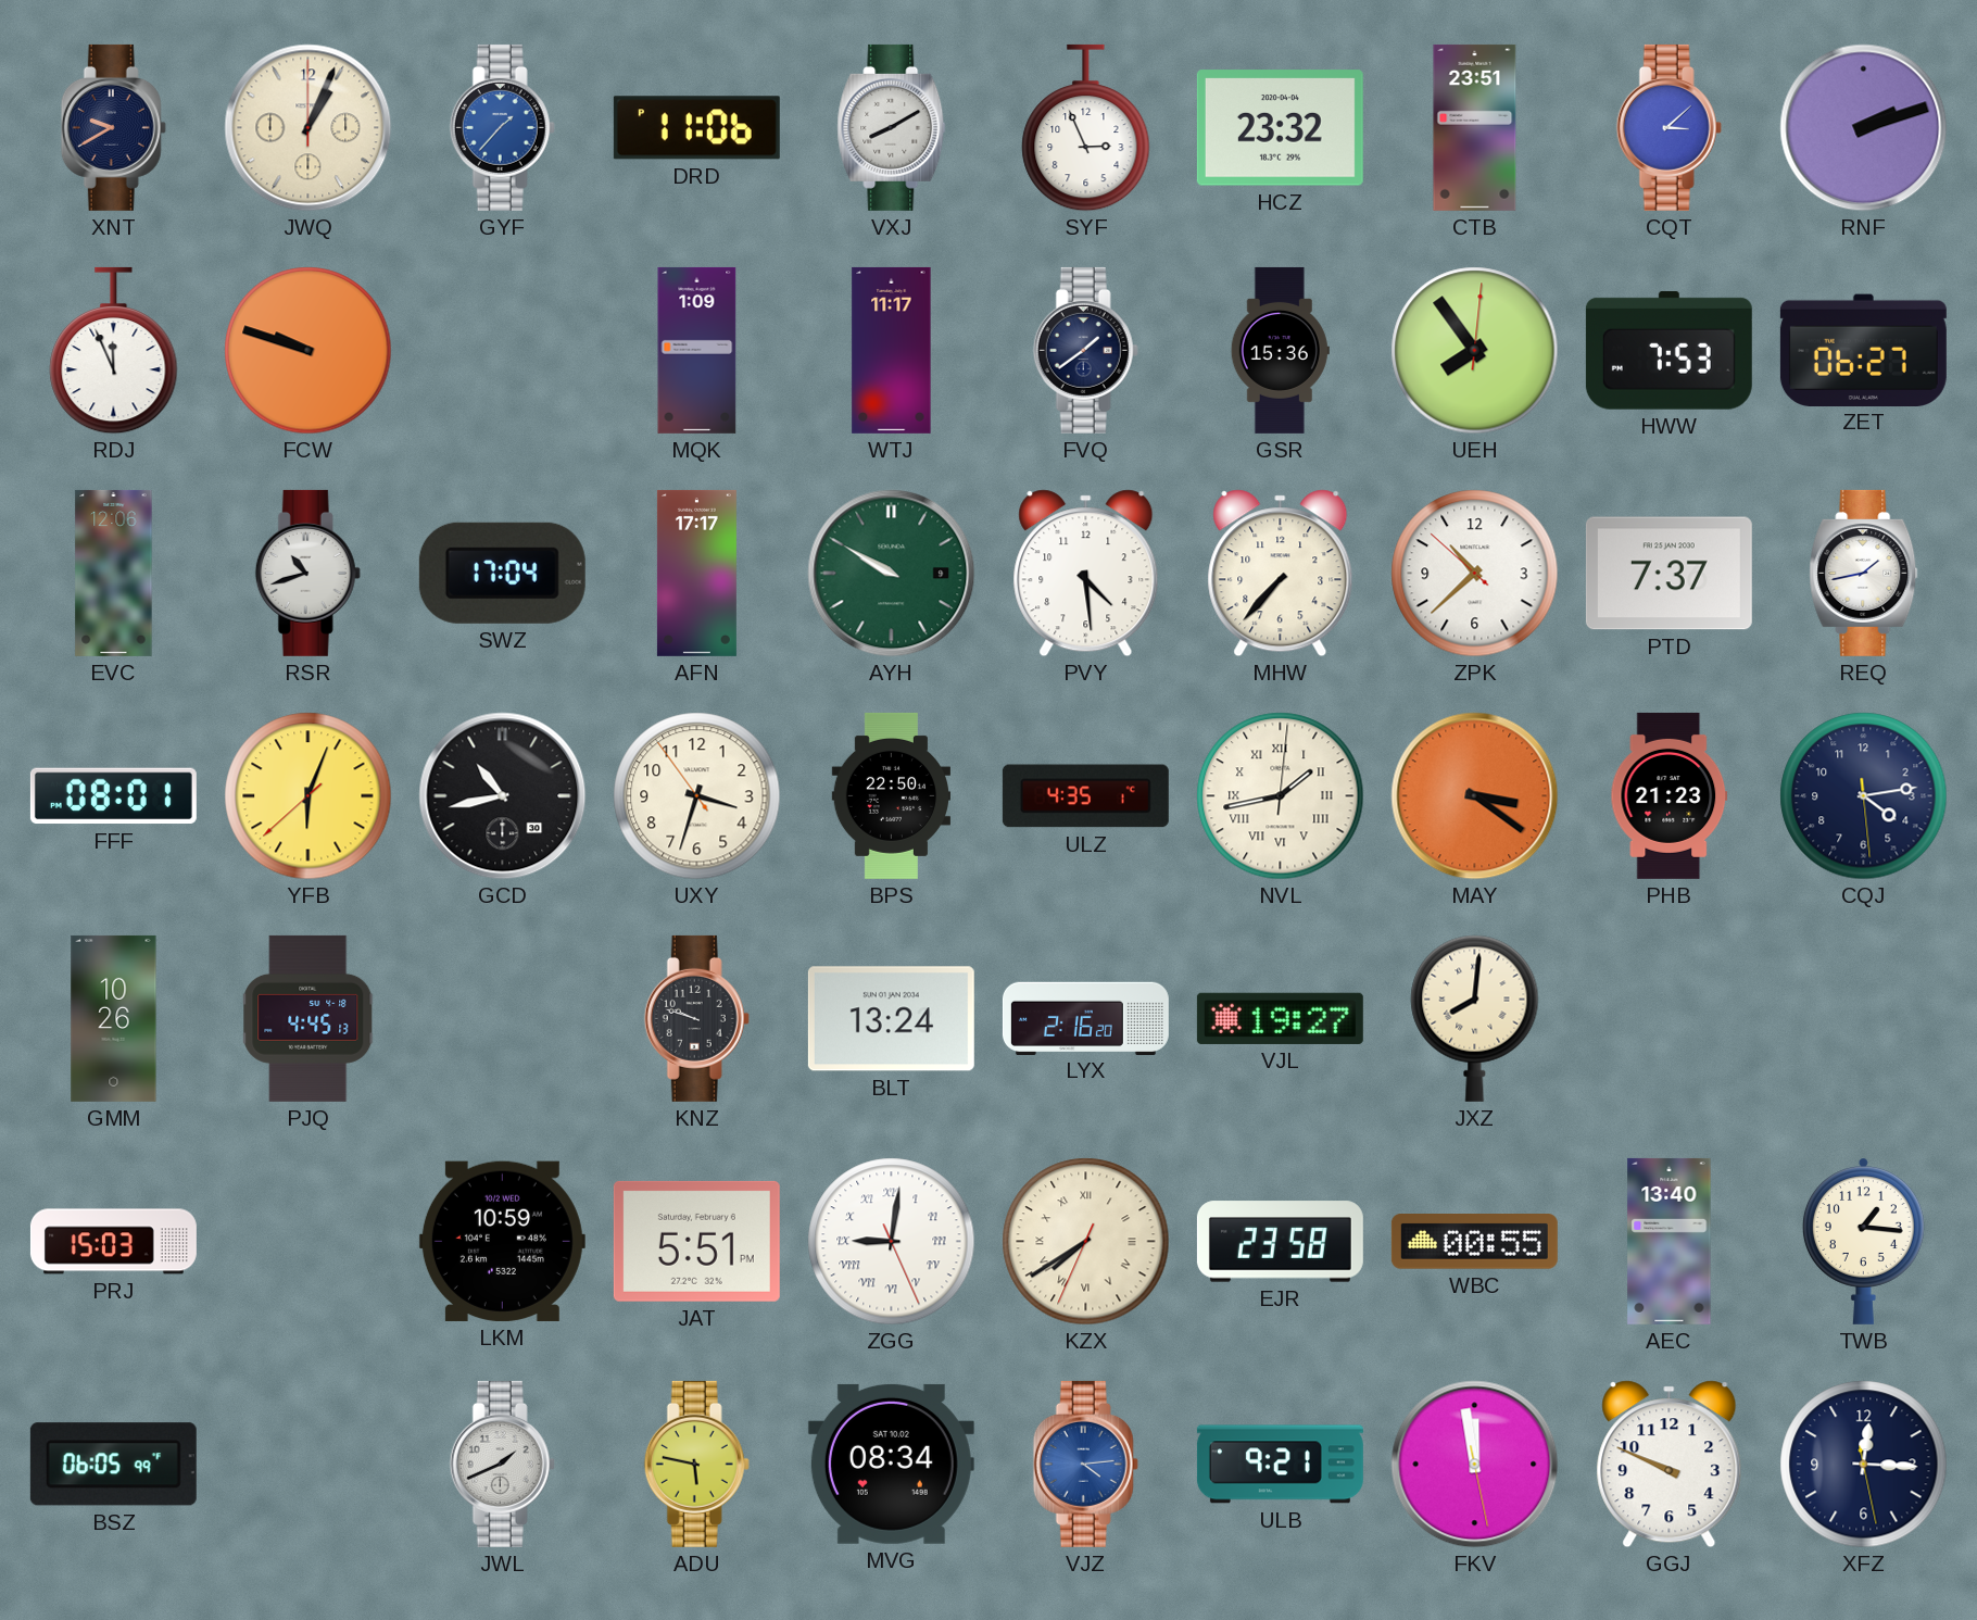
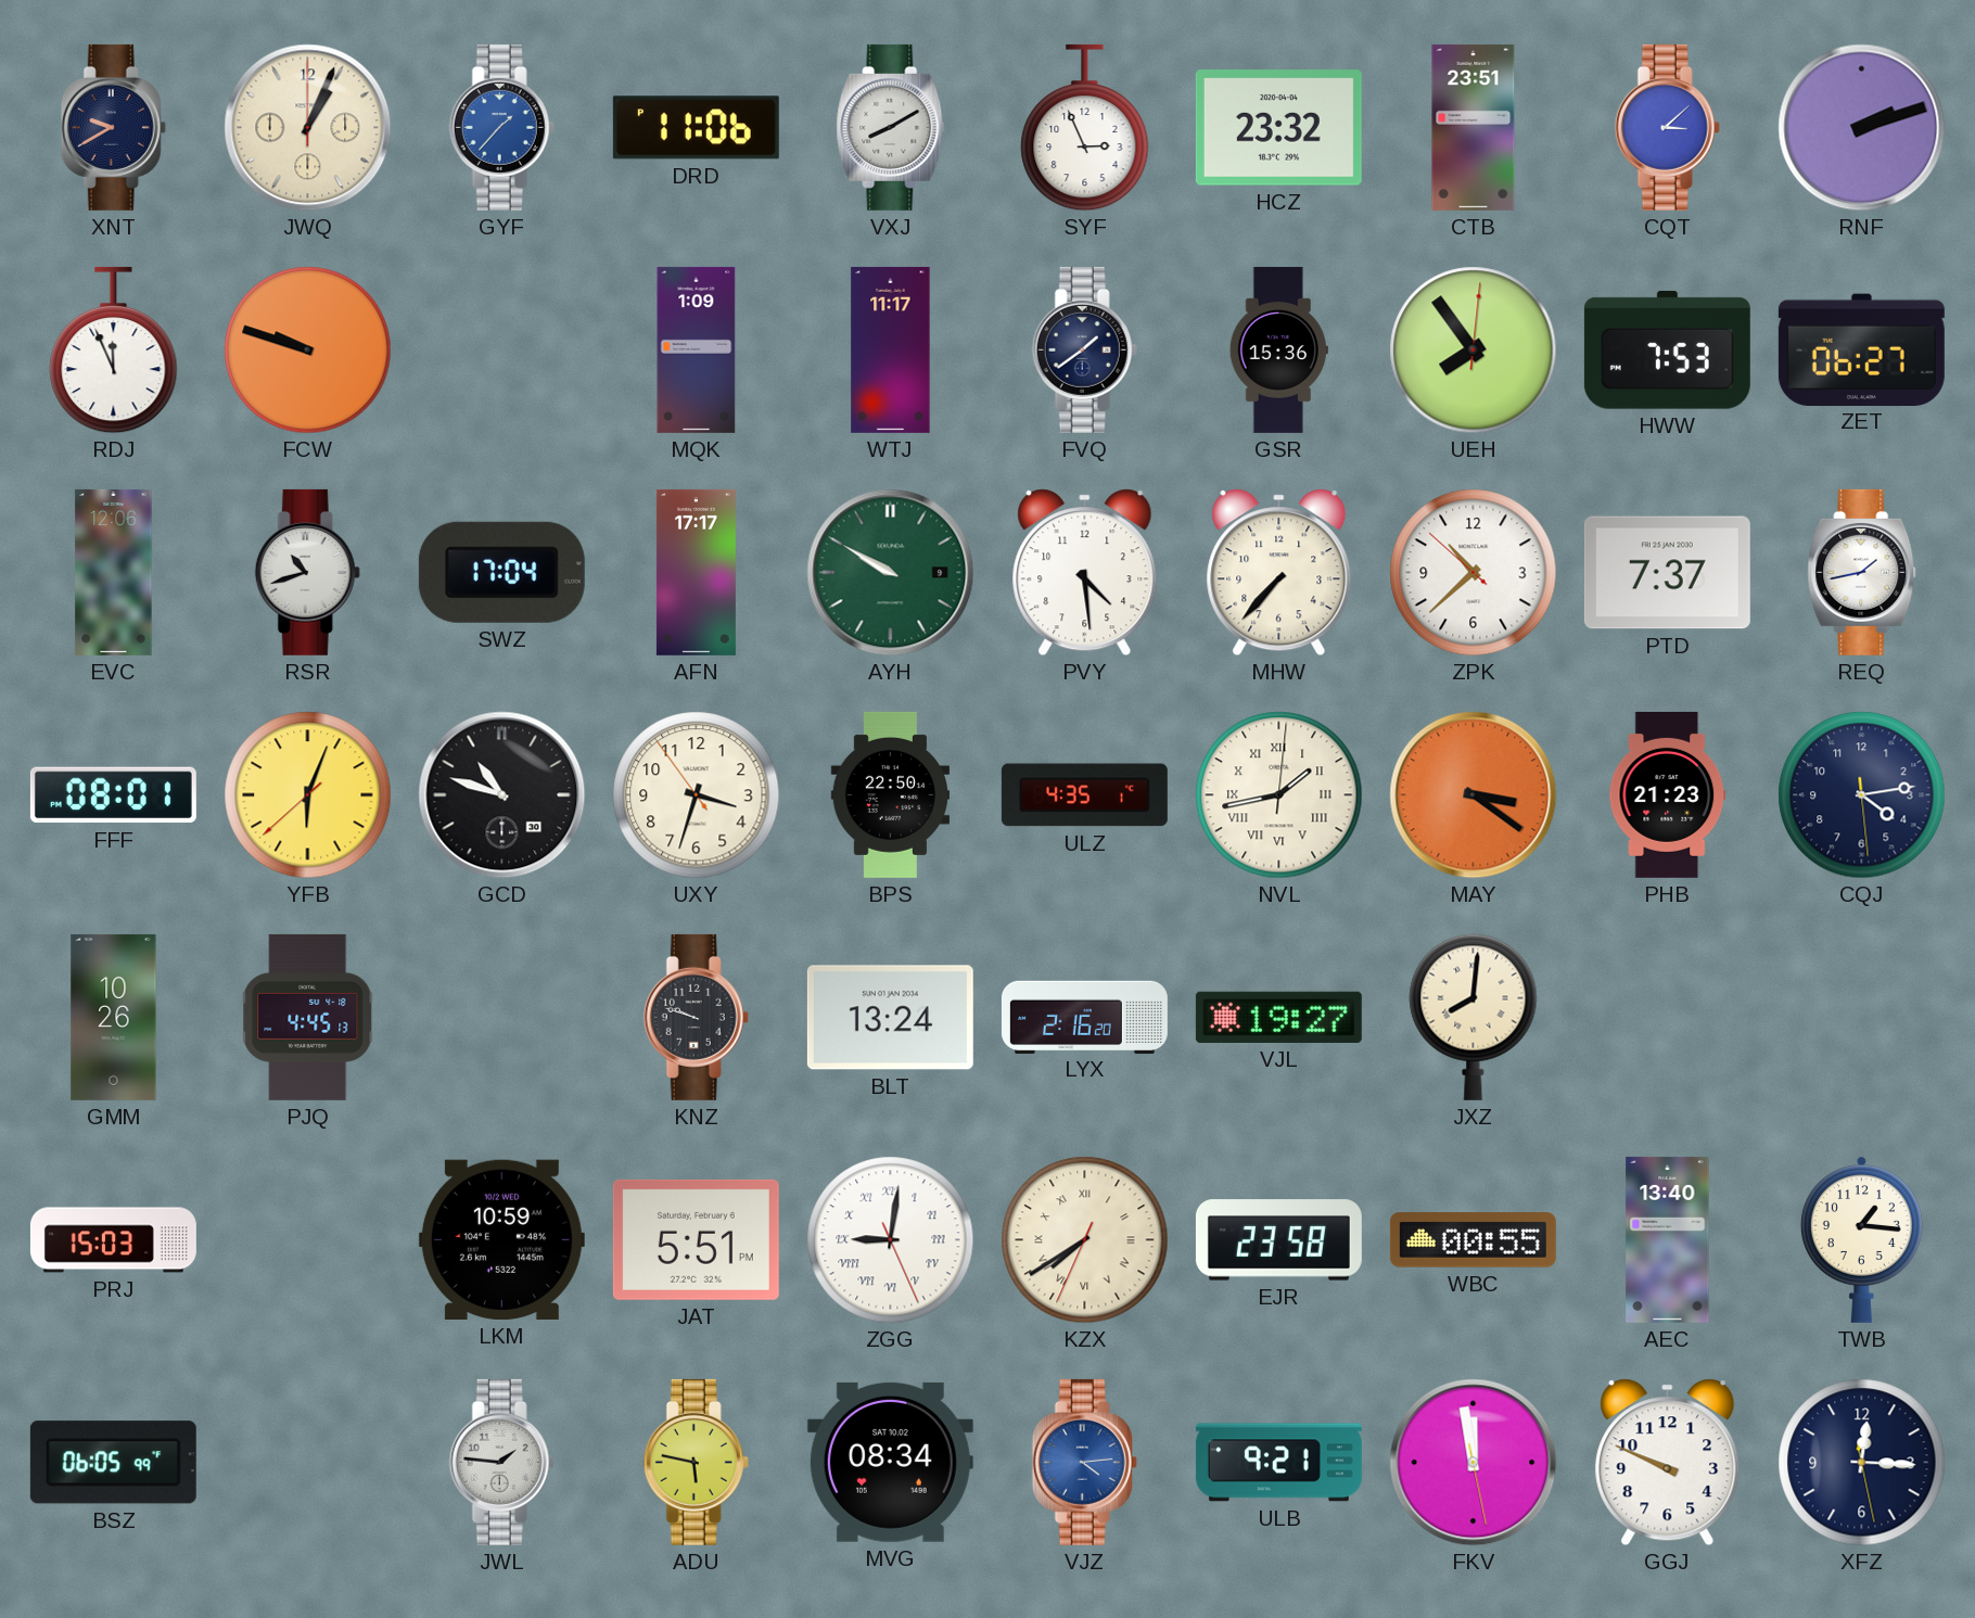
GCD: 10:43 -> 10:48 (502, 795)
JWL: 1:41 -> 1:46 (501, 1462)
